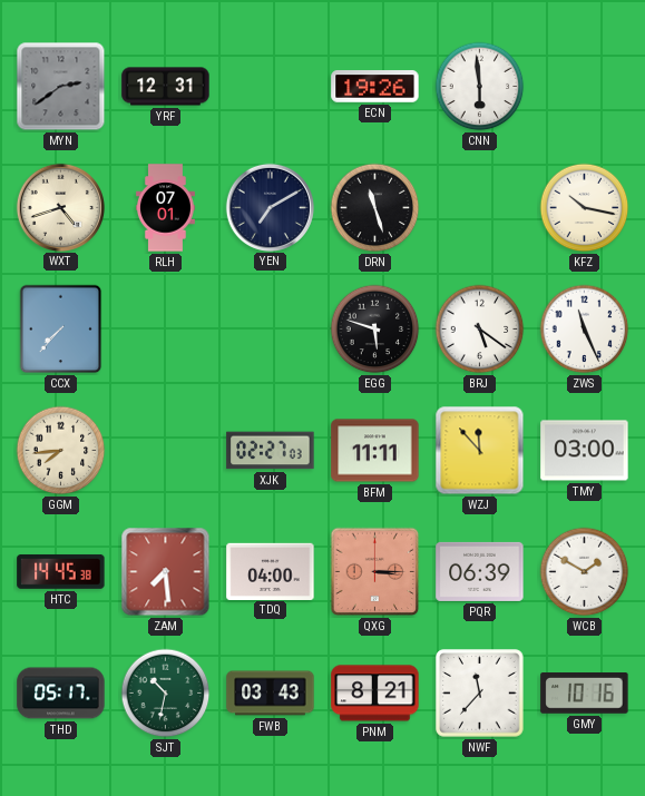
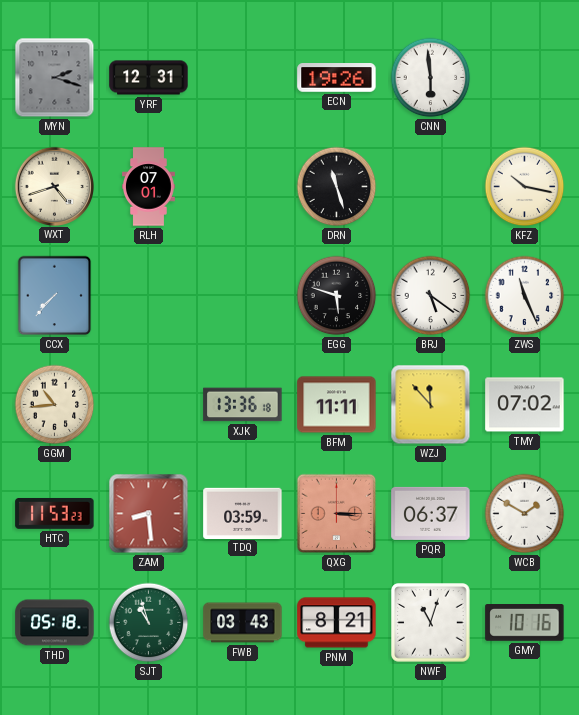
MYN: 2:39 -> 2:18 (55, 78)
YEN: 7:10 -> none (270, 207)
GGM: 7:44 -> 10:44 (55, 405)
XJK: 02:27 -> 13:36 (243, 405)
TMY: 03:00 -> 07:02 (525, 405)
HTC: 14:45 -> 11:53 (55, 513)
ZAM: 7:29 -> 8:29 (149, 514)
TDQ: 04:00 -> 03:59 (243, 513)
PQR: 06:39 -> 06:37 (431, 513)
THD: 05:17 -> 05:18 (55, 623)
SJT: 10:32 -> 10:57 (149, 623)
NWF: 11:37 -> 11:03 (431, 623)
